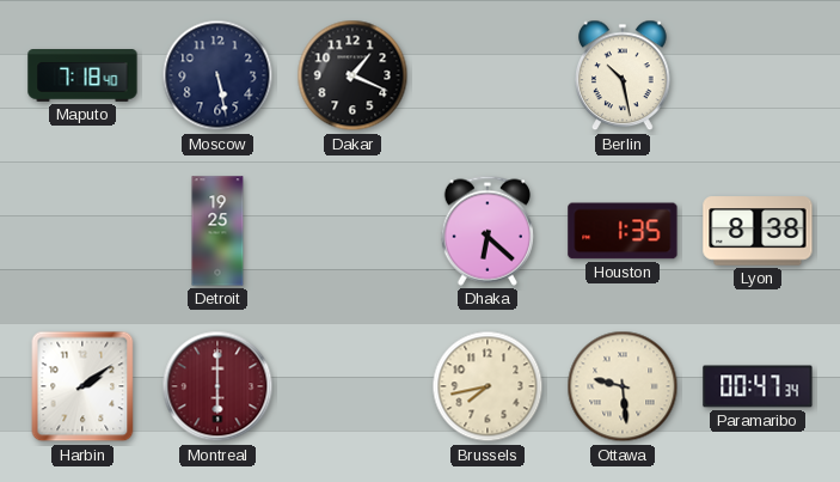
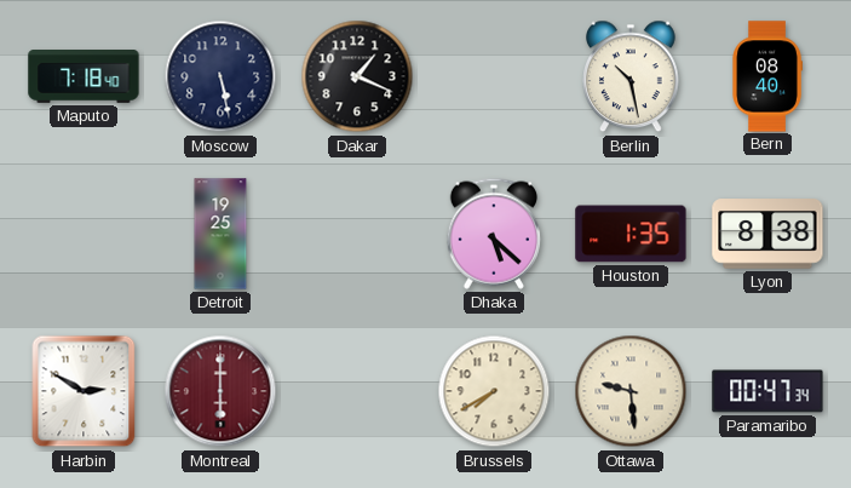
Bern: none -> 08:40 (766, 76)
Dhaka: 6:22 -> 5:22 (493, 234)
Harbin: 2:09 -> 2:50 (84, 391)
Brussels: 7:43 -> 7:40 (494, 391)
